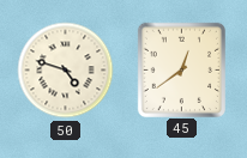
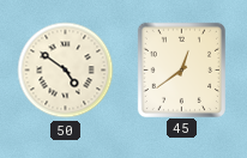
50: 4:48 -> 4:51 (66, 71)
